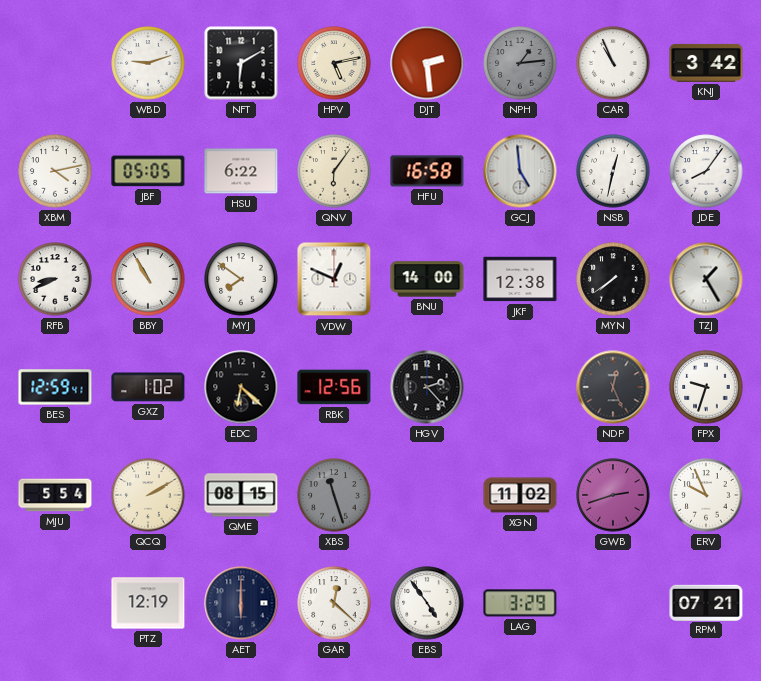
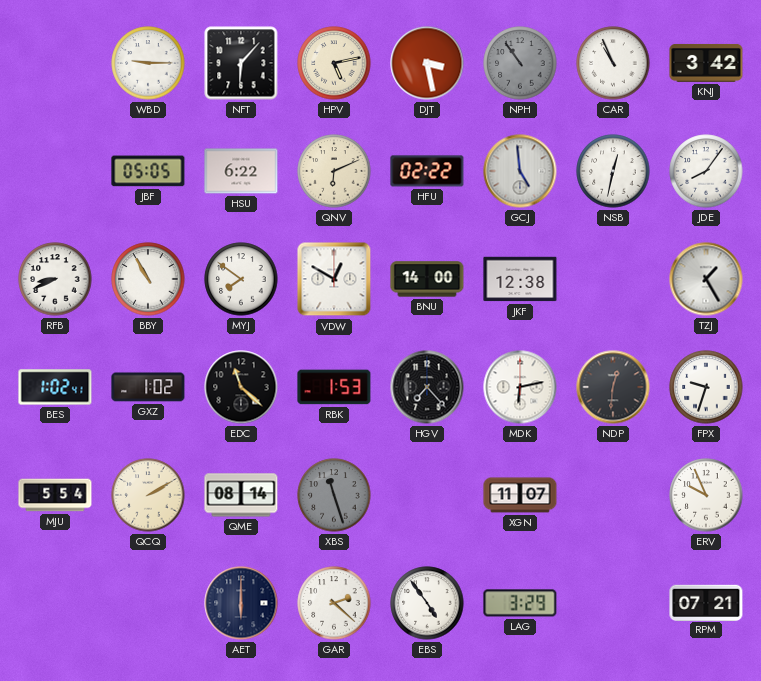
WBD: 9:12 -> 9:15 (148, 63)
NFT: 6:10 -> 6:07 (241, 63)
DJT: 2:29 -> 3:28 (427, 63)
NPH: 1:14 -> 10:54 (520, 63)
XBM: 4:13 -> none (55, 171)
QNV: 6:06 -> 6:11 (334, 171)
HFU: 16:58 -> 02:22 (427, 171)
VDW: 12:49 -> 12:50 (334, 279)
MYN: 7:39 -> none (613, 279)
BES: 12:59 -> 1:02 (55, 387)
EDC: 6:22 -> 11:22 (241, 387)
RBK: 12:56 -> 1:53 (334, 387)
HGV: 2:23 -> 7:23 (427, 387)
MDK: none -> 6:13 (520, 387)
NDP: 12:26 -> 12:31 (613, 387)
QME: 08:15 -> 08:14 (241, 495)
XGN: 11:02 -> 11:07 (520, 495)
GWB: 2:42 -> none (613, 495)
PTZ: 12:19 -> none (148, 603)
GAR: 12:22 -> 2:22 (334, 603)
